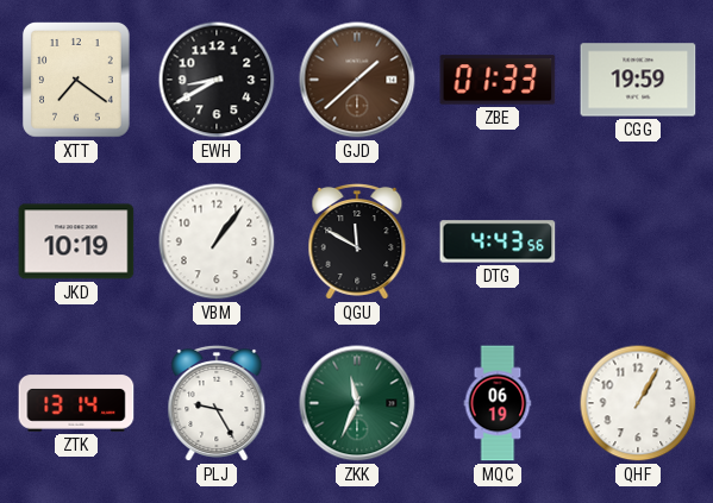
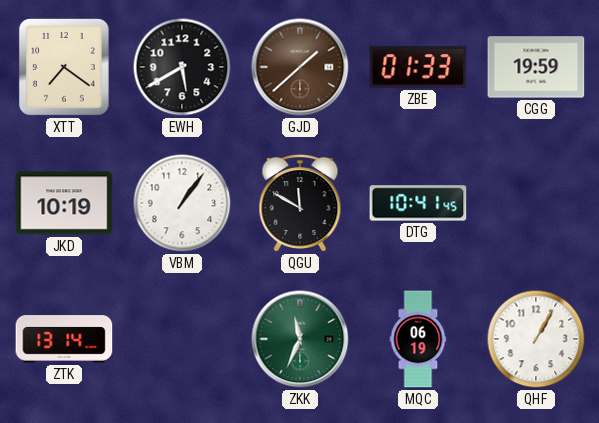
EWH: 8:40 -> 5:40 (182, 67)
DTG: 4:43 -> 10:41 (418, 203)
PLJ: 9:25 -> none (217, 403)
